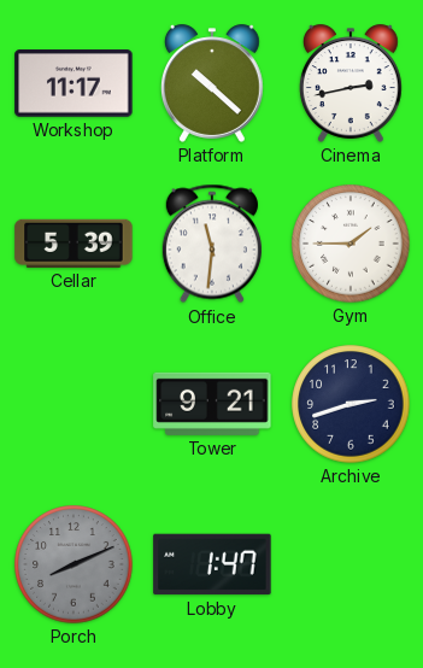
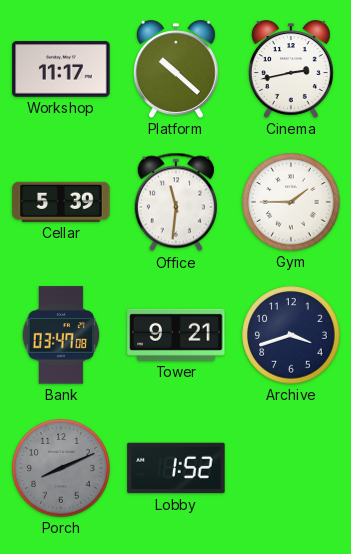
Bank: none -> 03:47 (61, 335)
Archive: 2:42 -> 3:42 (291, 335)
Lobby: 1:47 -> 1:52 (176, 468)
